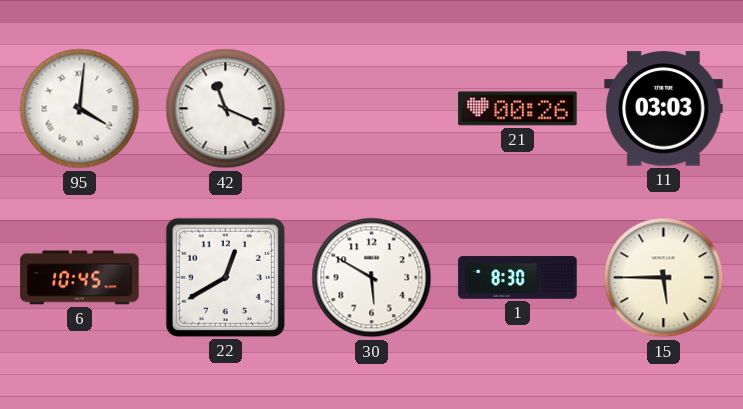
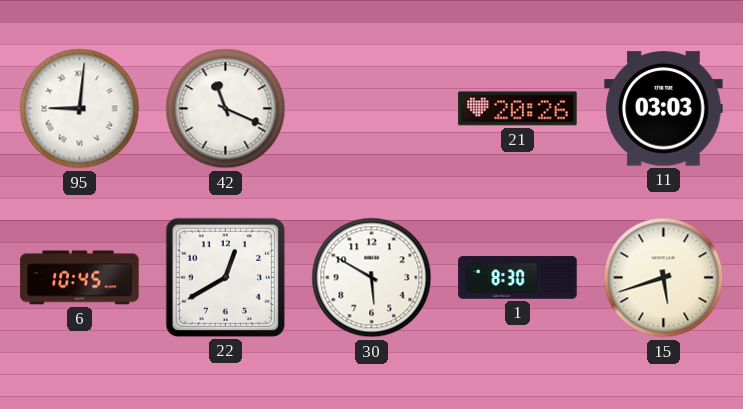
95: 4:01 -> 9:01 (80, 109)
21: 00:26 -> 20:26 (518, 109)
15: 5:45 -> 5:42 (664, 278)
